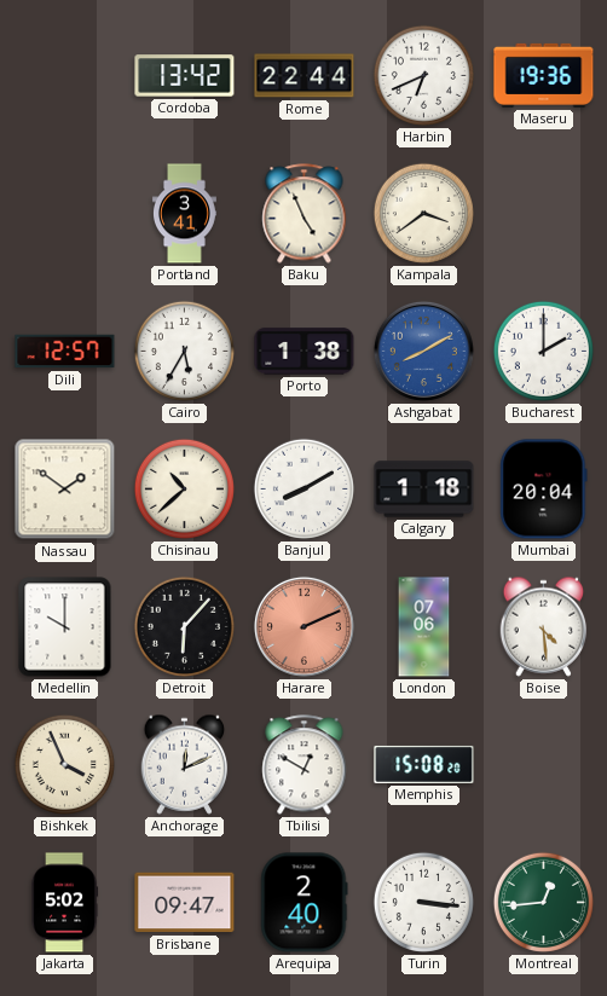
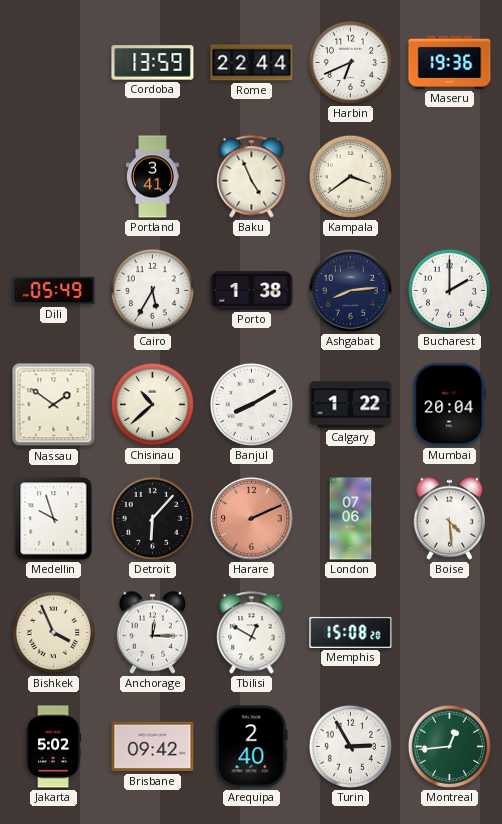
Cordoba: 13:42 -> 13:59 (153, 63)
Dili: 12:57 -> 05:49 (54, 291)
Ashgabat: 8:10 -> 8:14 (350, 290)
Ashgabat dial: blue -> navy (350, 290)
Calgary: 1:18 -> 1:22 (351, 405)
Medellin: 10:00 -> 9:57 (54, 519)
Anchorage: 12:11 -> 12:15 (153, 632)
Brisbane: 09:47 -> 09:42 (153, 747)
Turin: 3:16 -> 2:55 (350, 746)
